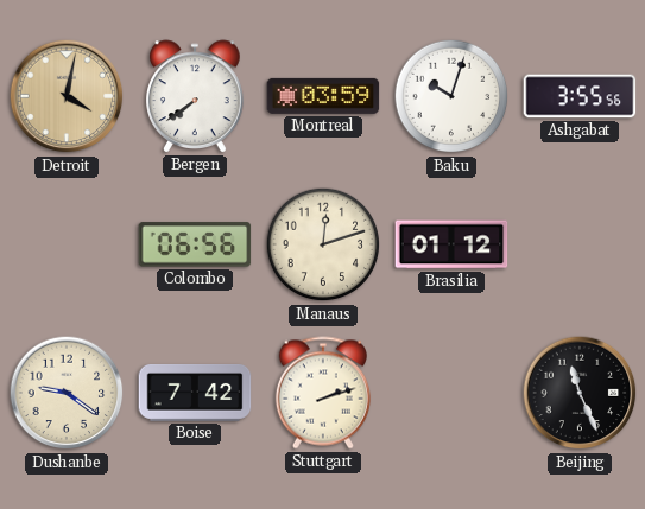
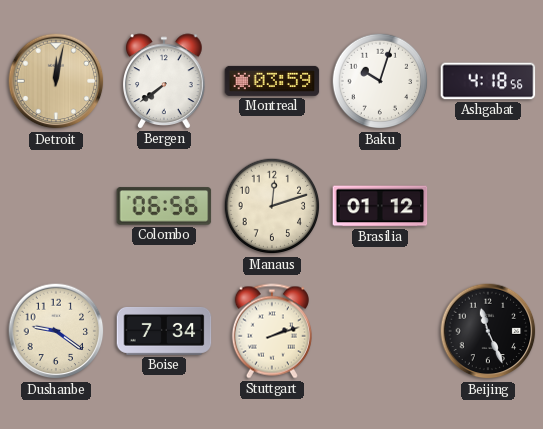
Detroit: 4:02 -> 12:02 (56, 81)
Ashgabat: 3:55 -> 4:18 (488, 81)
Boise: 7:42 -> 7:34 (164, 331)
